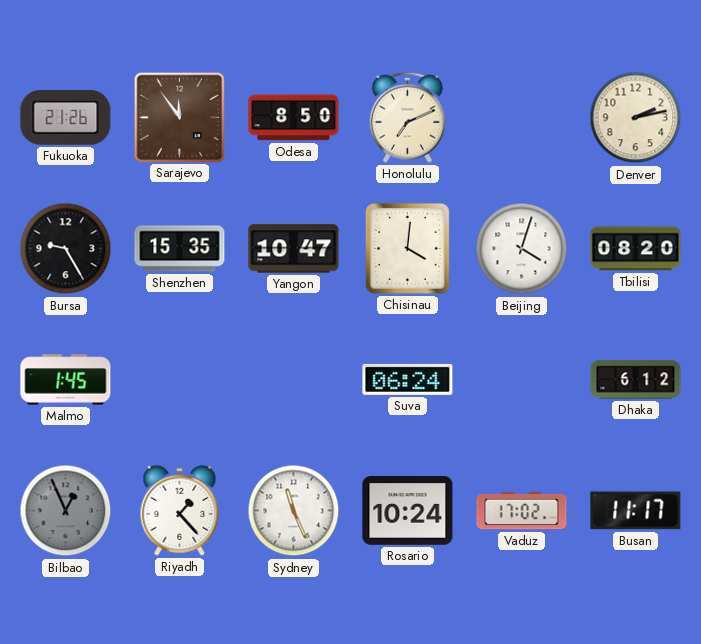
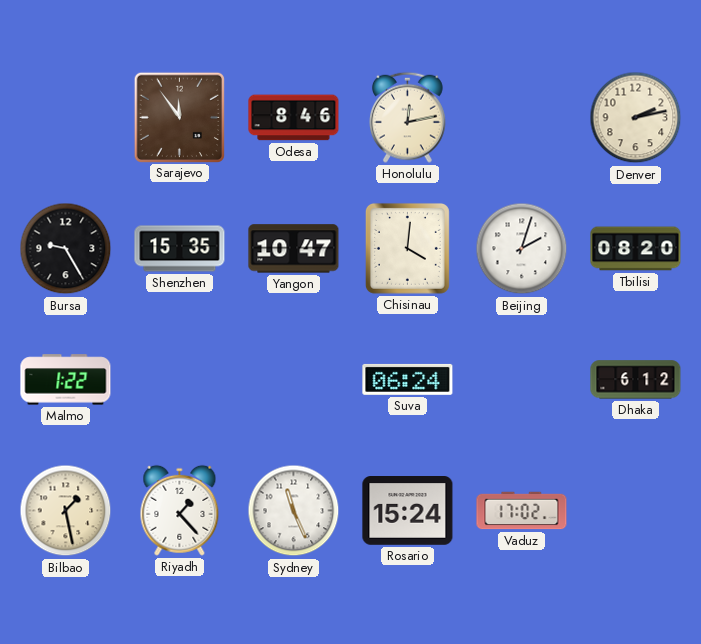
Fukuoka: 21:26 -> none (66, 118)
Odesa: 8:50 -> 8:46 (294, 118)
Honolulu: 7:11 -> 12:13 (408, 117)
Beijing: 4:03 -> 2:03 (522, 249)
Malmo: 1:45 -> 1:22 (66, 380)
Bilbao: 12:56 -> 1:28 (66, 511)
Bilbao dial: grey -> cream (66, 511)
Rosario: 10:24 -> 15:24 (408, 511)
Busan: 11:17 -> none (636, 511)
